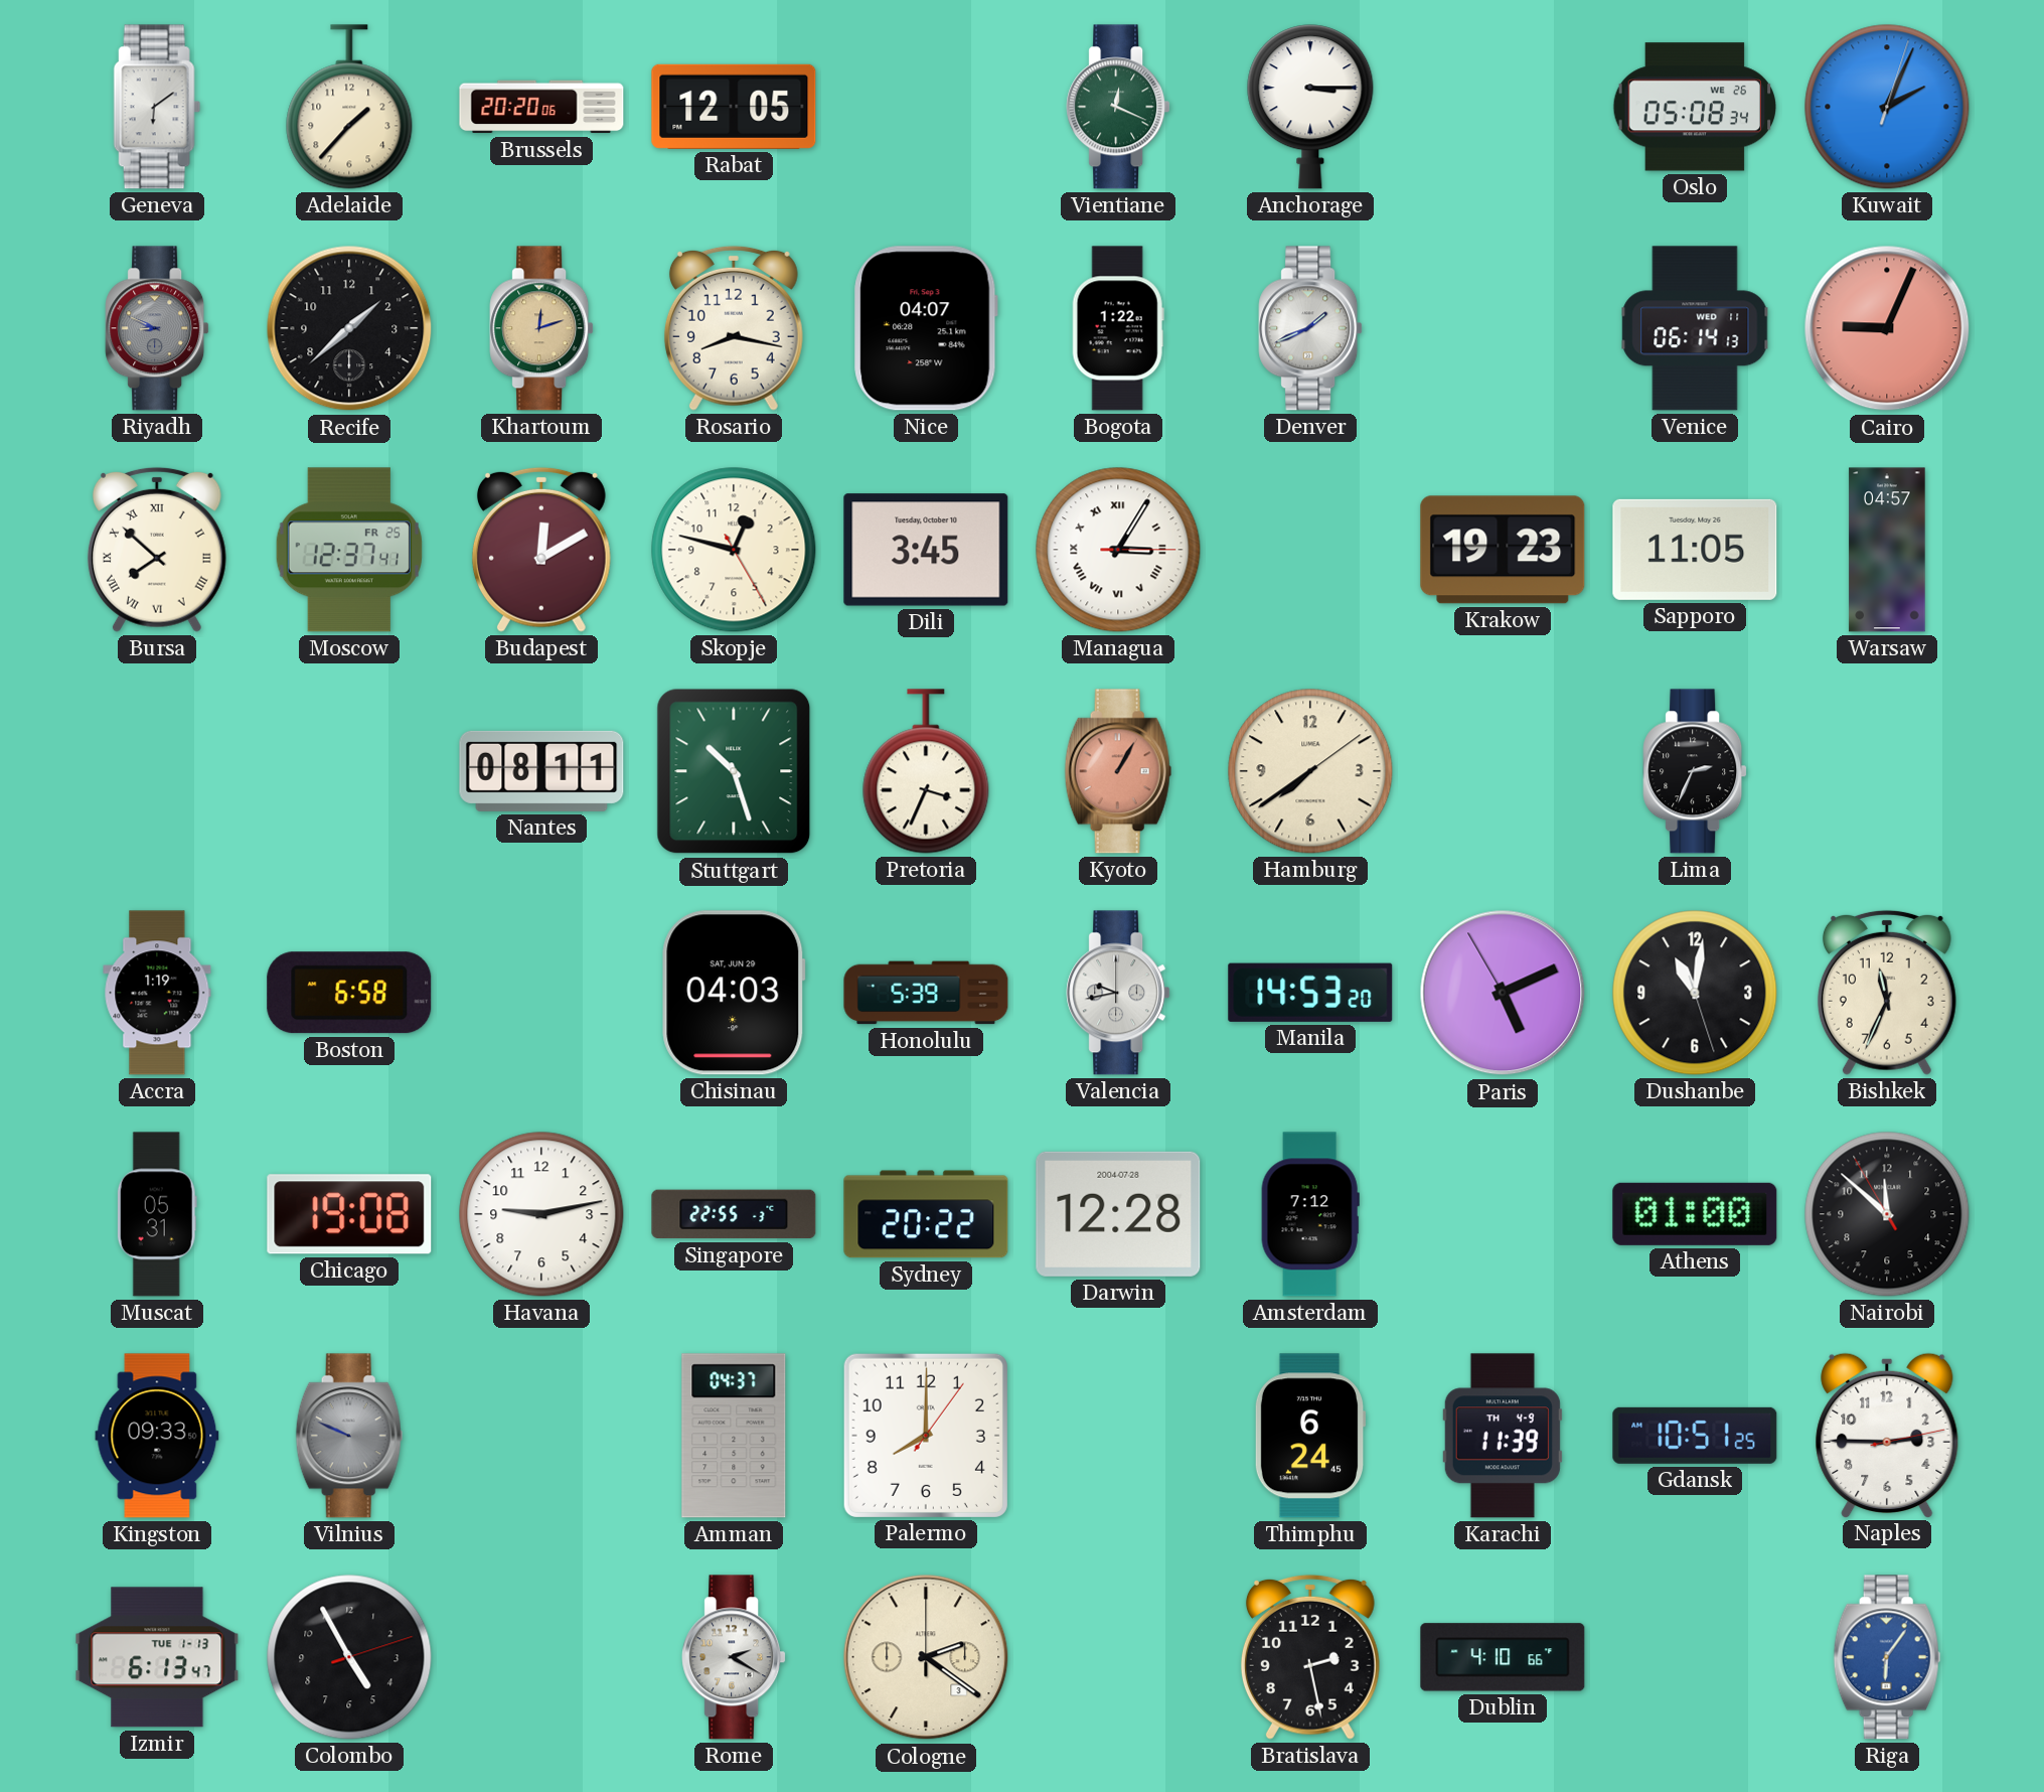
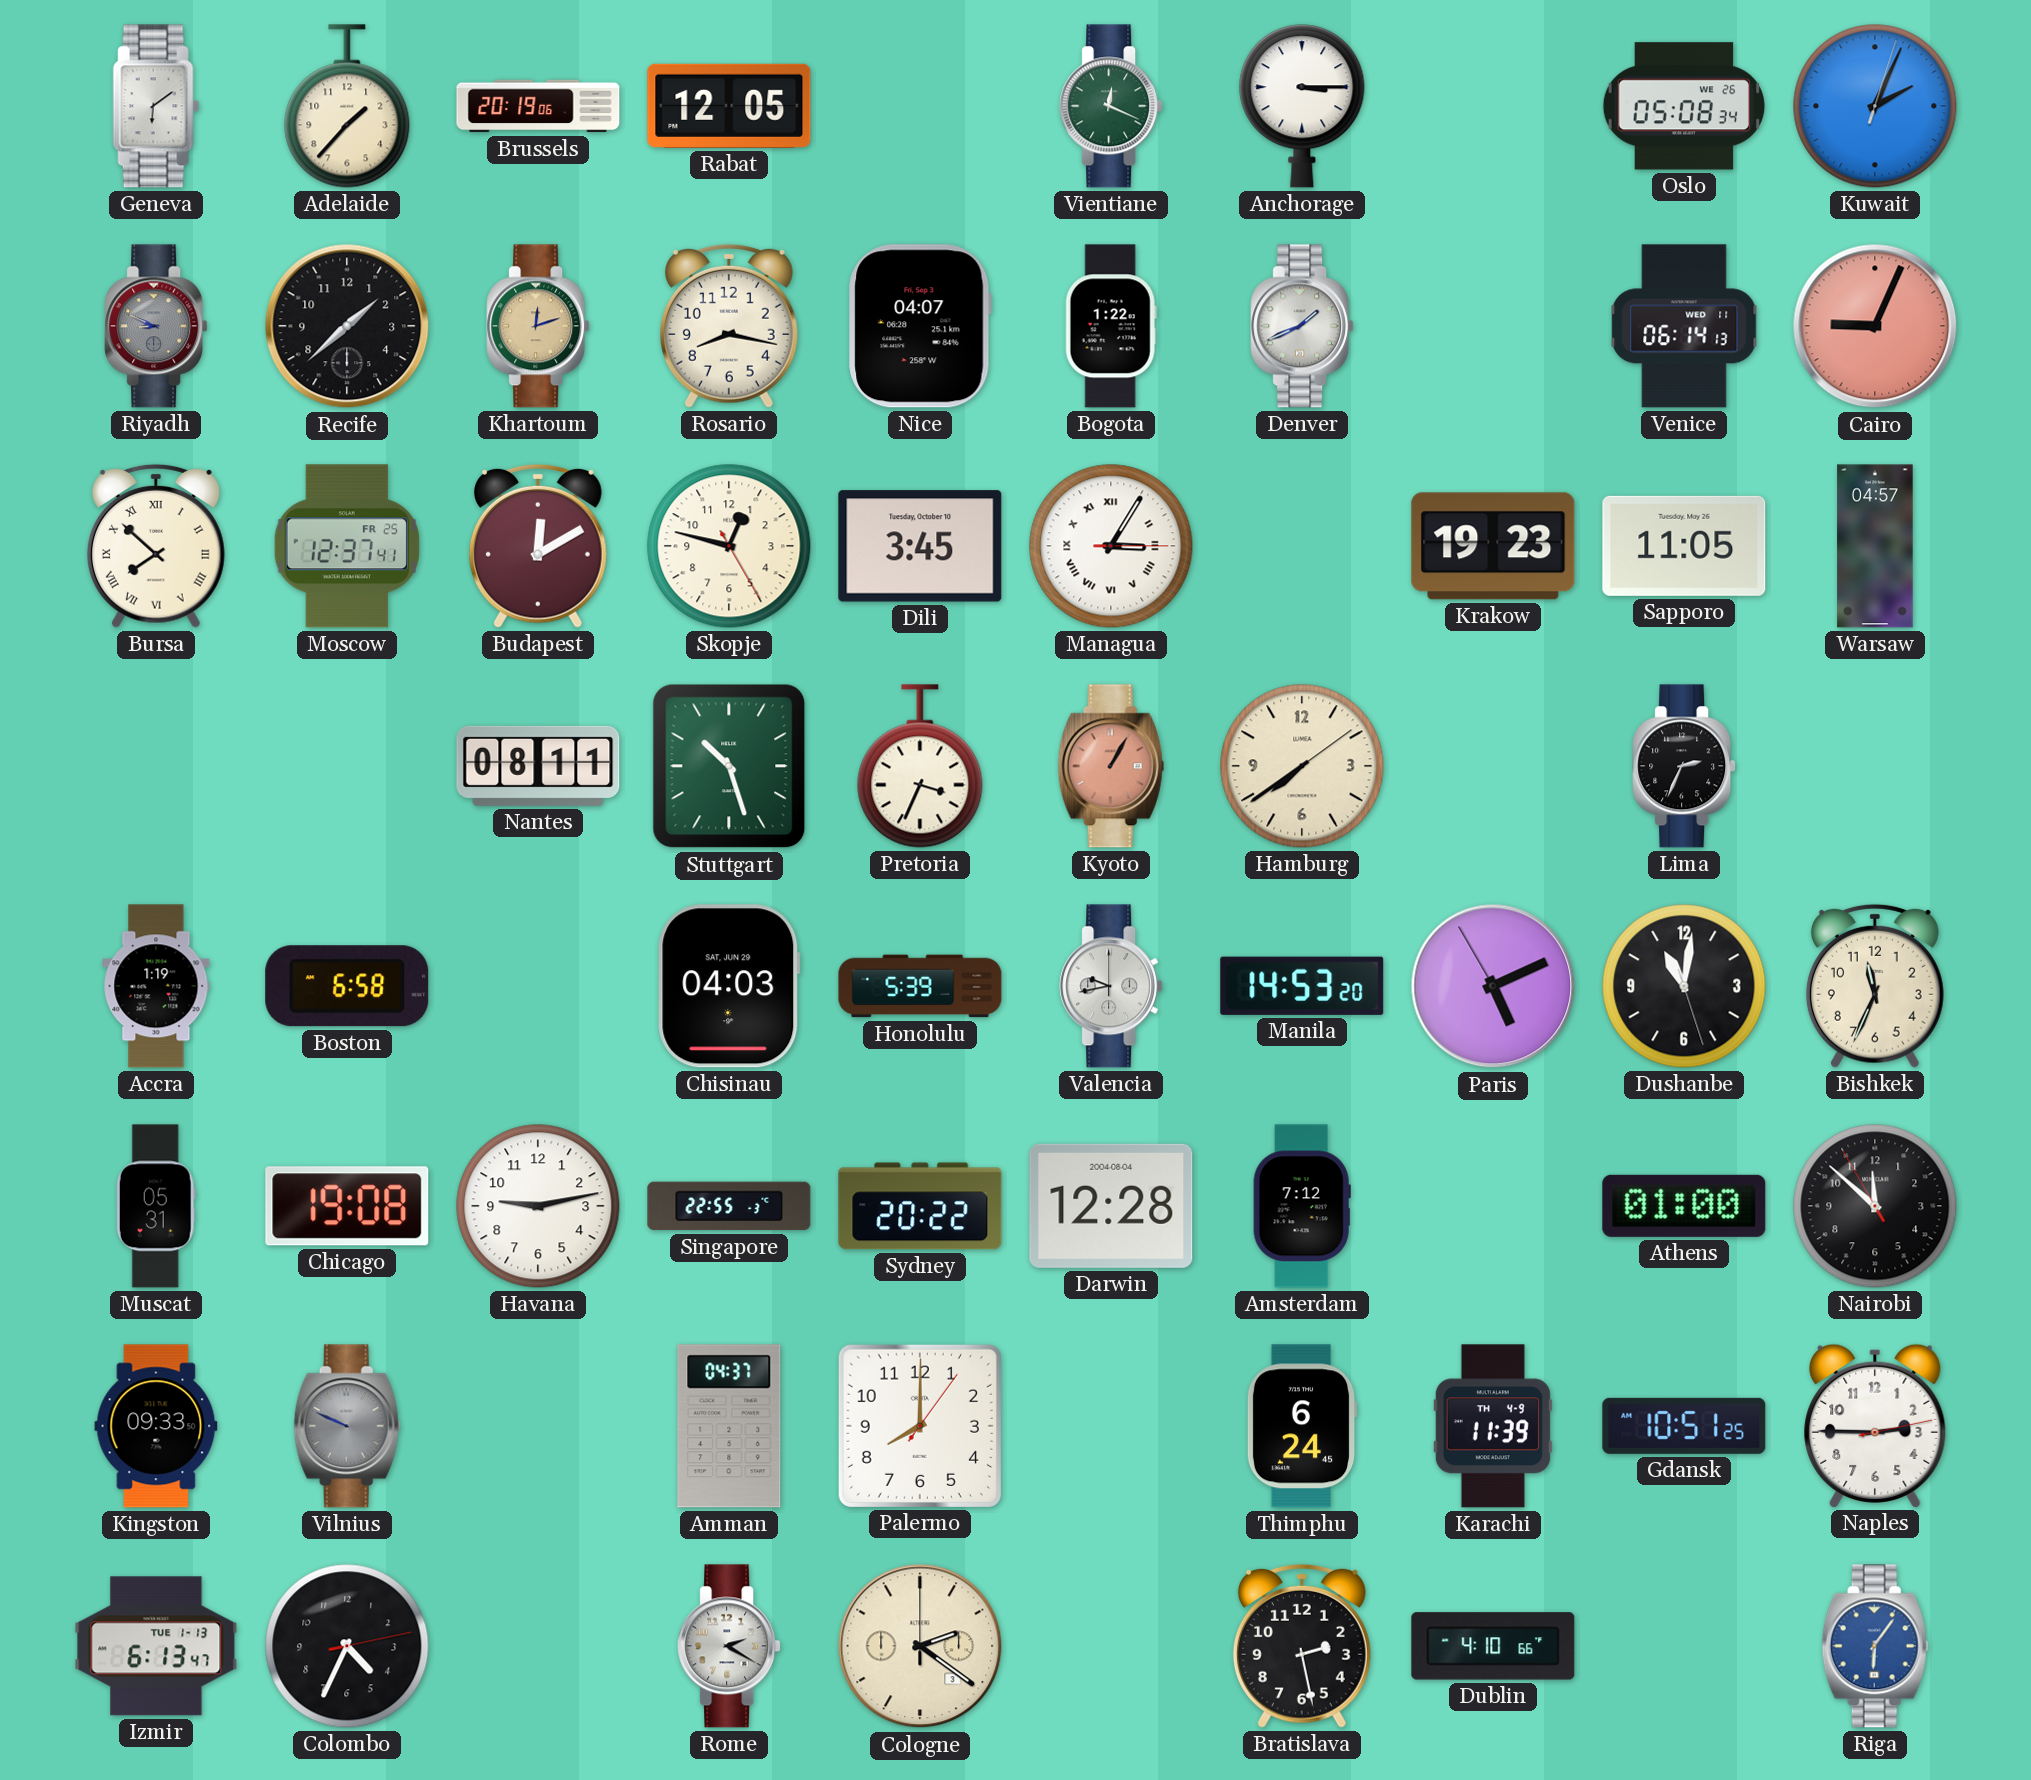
Brussels: 20:20 -> 20:19 (538, 106)
Darwin date: 2004-07-28 -> 2004-08-04 (1111, 1206)
Colombo: 4:55 -> 4:34 (347, 1646)
